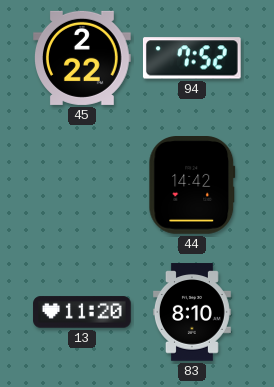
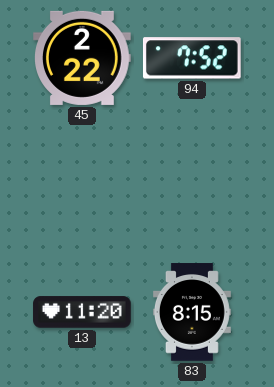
44: 14:42 -> none (192, 186)
83: 8:10 -> 8:15 (192, 312)
